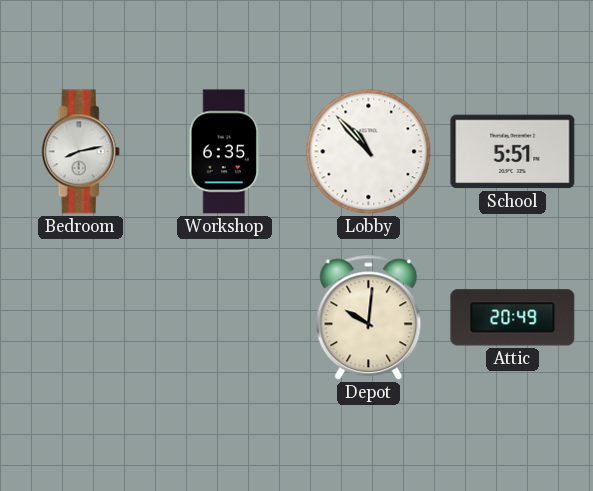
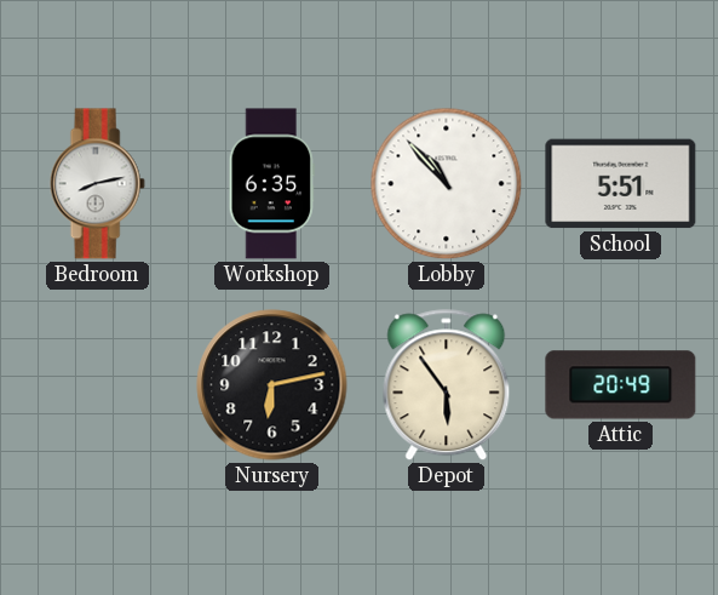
Nursery: none -> 6:13 (272, 385)
Depot: 10:01 -> 5:54 (447, 385)
